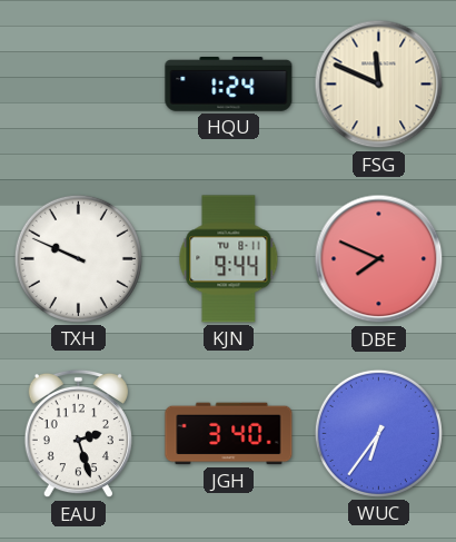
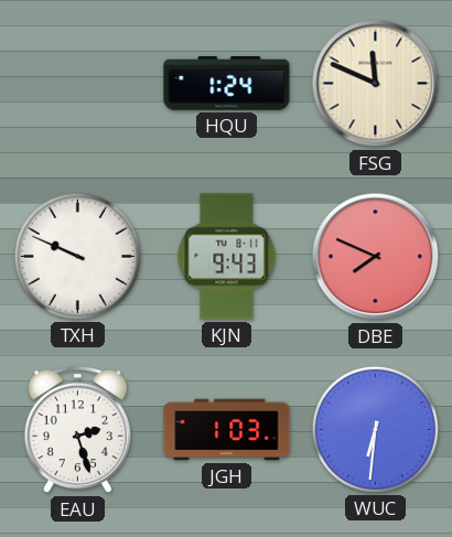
KJN: 9:44 -> 9:43 (227, 257)
JGH: 3:40 -> 1:03 (227, 430)
WUC: 6:36 -> 6:31 (375, 429)
